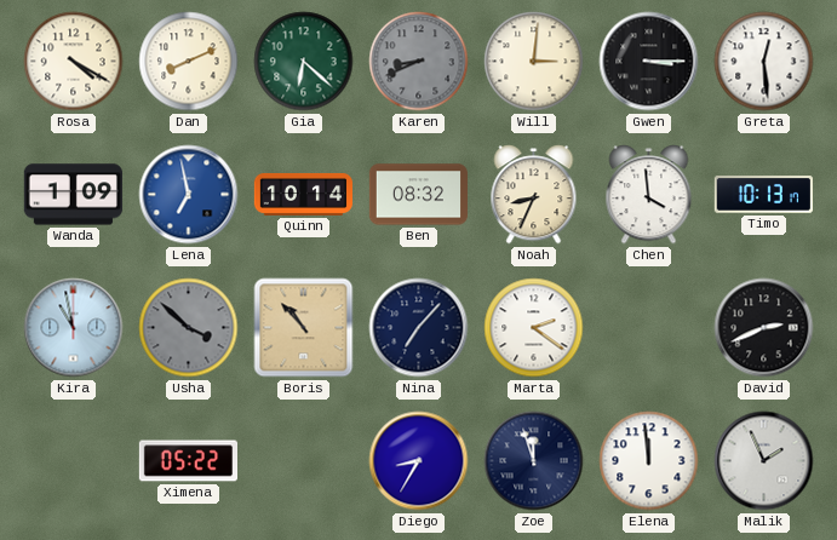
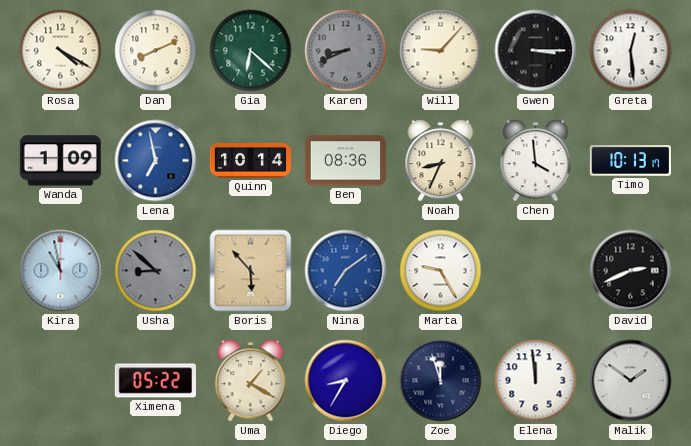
Will: 3:01 -> 9:07 (441, 51)
Ben: 08:32 -> 08:36 (345, 161)
Usha: 3:52 -> 8:52 (156, 271)
Boris: 10:53 -> 5:53 (251, 271)
Nina: 7:07 -> 7:09 (346, 271)
Nina dial: navy -> blue (346, 271)
Marta: 2:21 -> 9:25 (441, 271)
Uma: none -> 1:20 (251, 381)
Malik: 1:56 -> 1:51 (631, 381)
